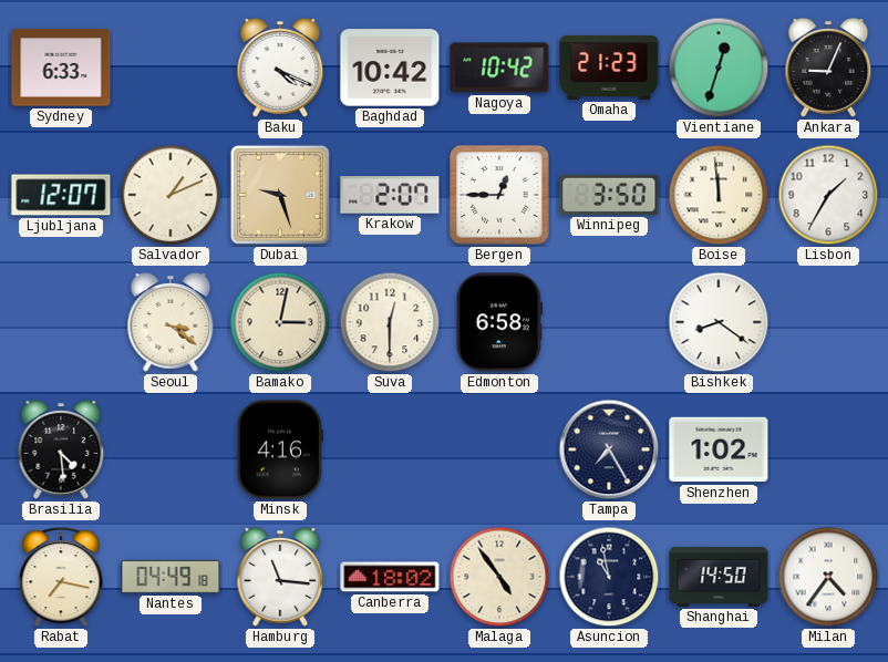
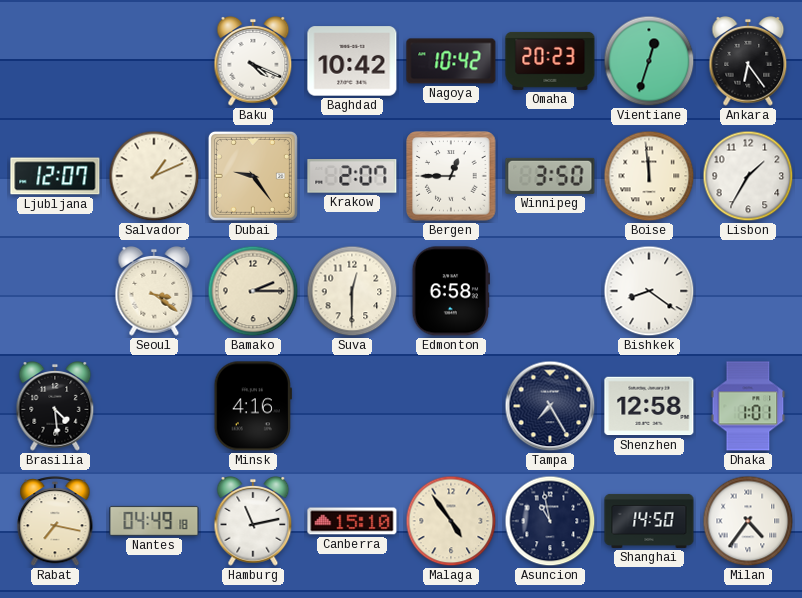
Sydney: 6:33 -> none (61, 68)
Omaha: 21:23 -> 20:23 (550, 61)
Ankara: 9:04 -> 6:24 (748, 62)
Dubai: 9:27 -> 9:24 (253, 176)
Bamako: 3:02 -> 2:15 (253, 291)
Shenzhen: 1:02 -> 12:58 (649, 406)
Dhaka: none -> 1:01 (748, 406)
Hamburg: 11:16 -> 11:13 (253, 522)
Canberra: 18:02 -> 15:10 (352, 521)
